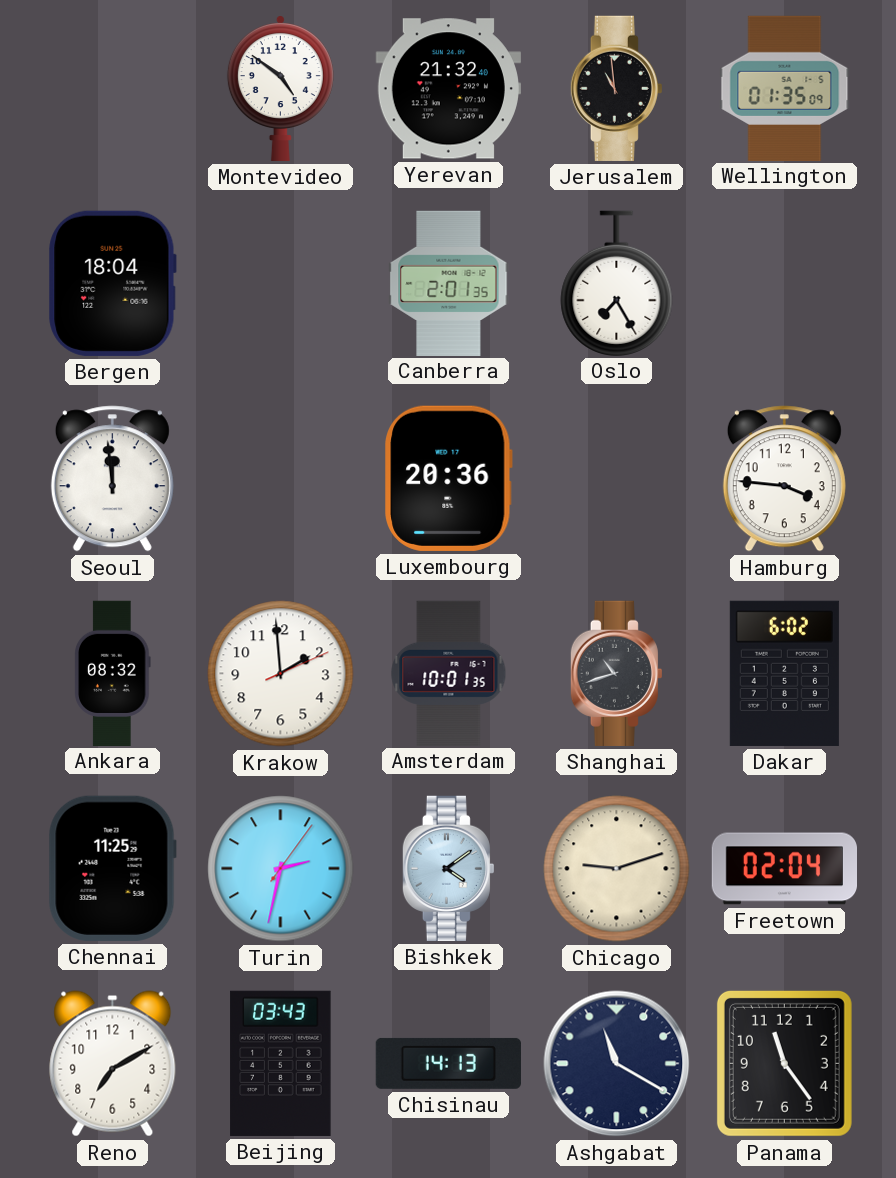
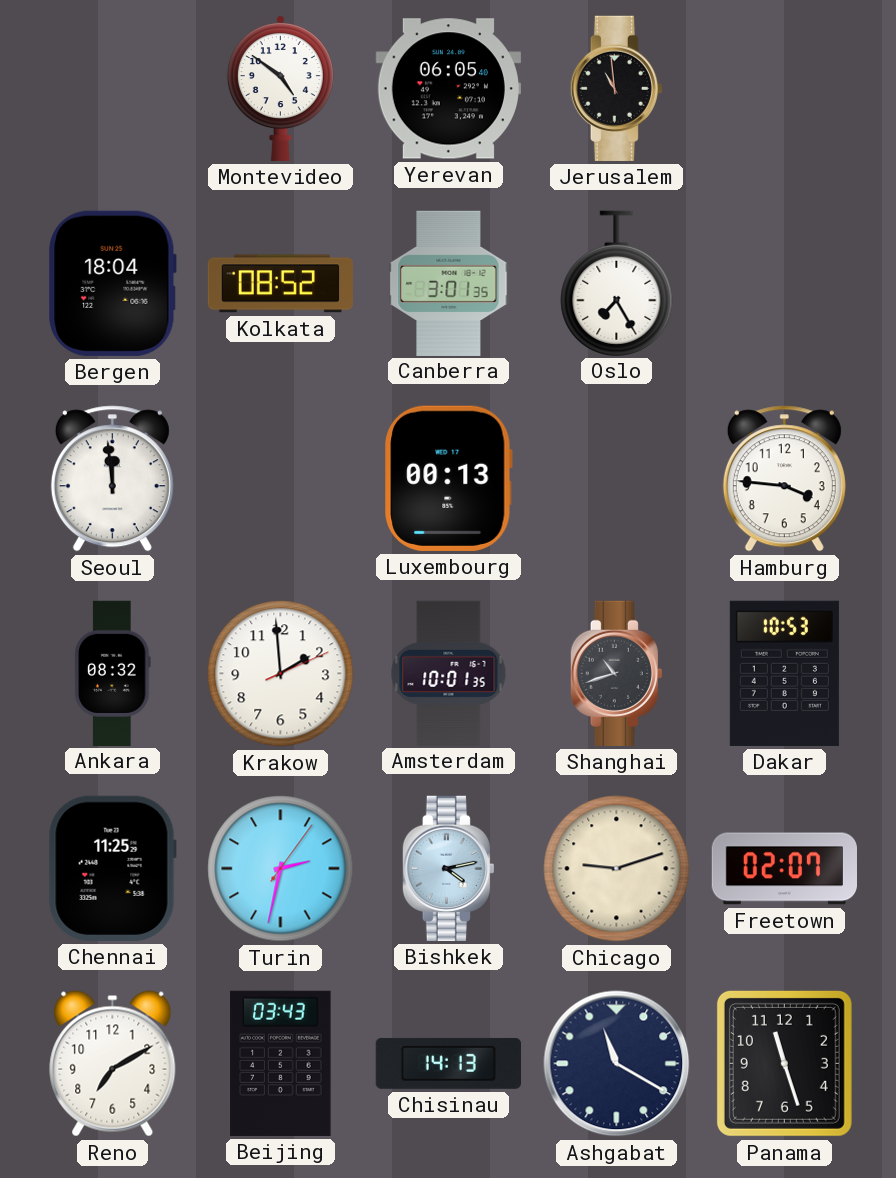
Yerevan: 21:32 -> 06:05 (448, 89)
Wellington: 01:35 -> none (785, 88)
Kolkata: none -> 08:52 (280, 284)
Canberra: 2:01 -> 3:01 (449, 283)
Luxembourg: 20:36 -> 00:13 (449, 478)
Dakar: 6:02 -> 10:53 (784, 673)
Bishkek: 4:09 -> 4:13 (448, 868)
Freetown: 02:04 -> 02:07 (784, 869)
Panama: 11:24 -> 11:27 (784, 1063)
